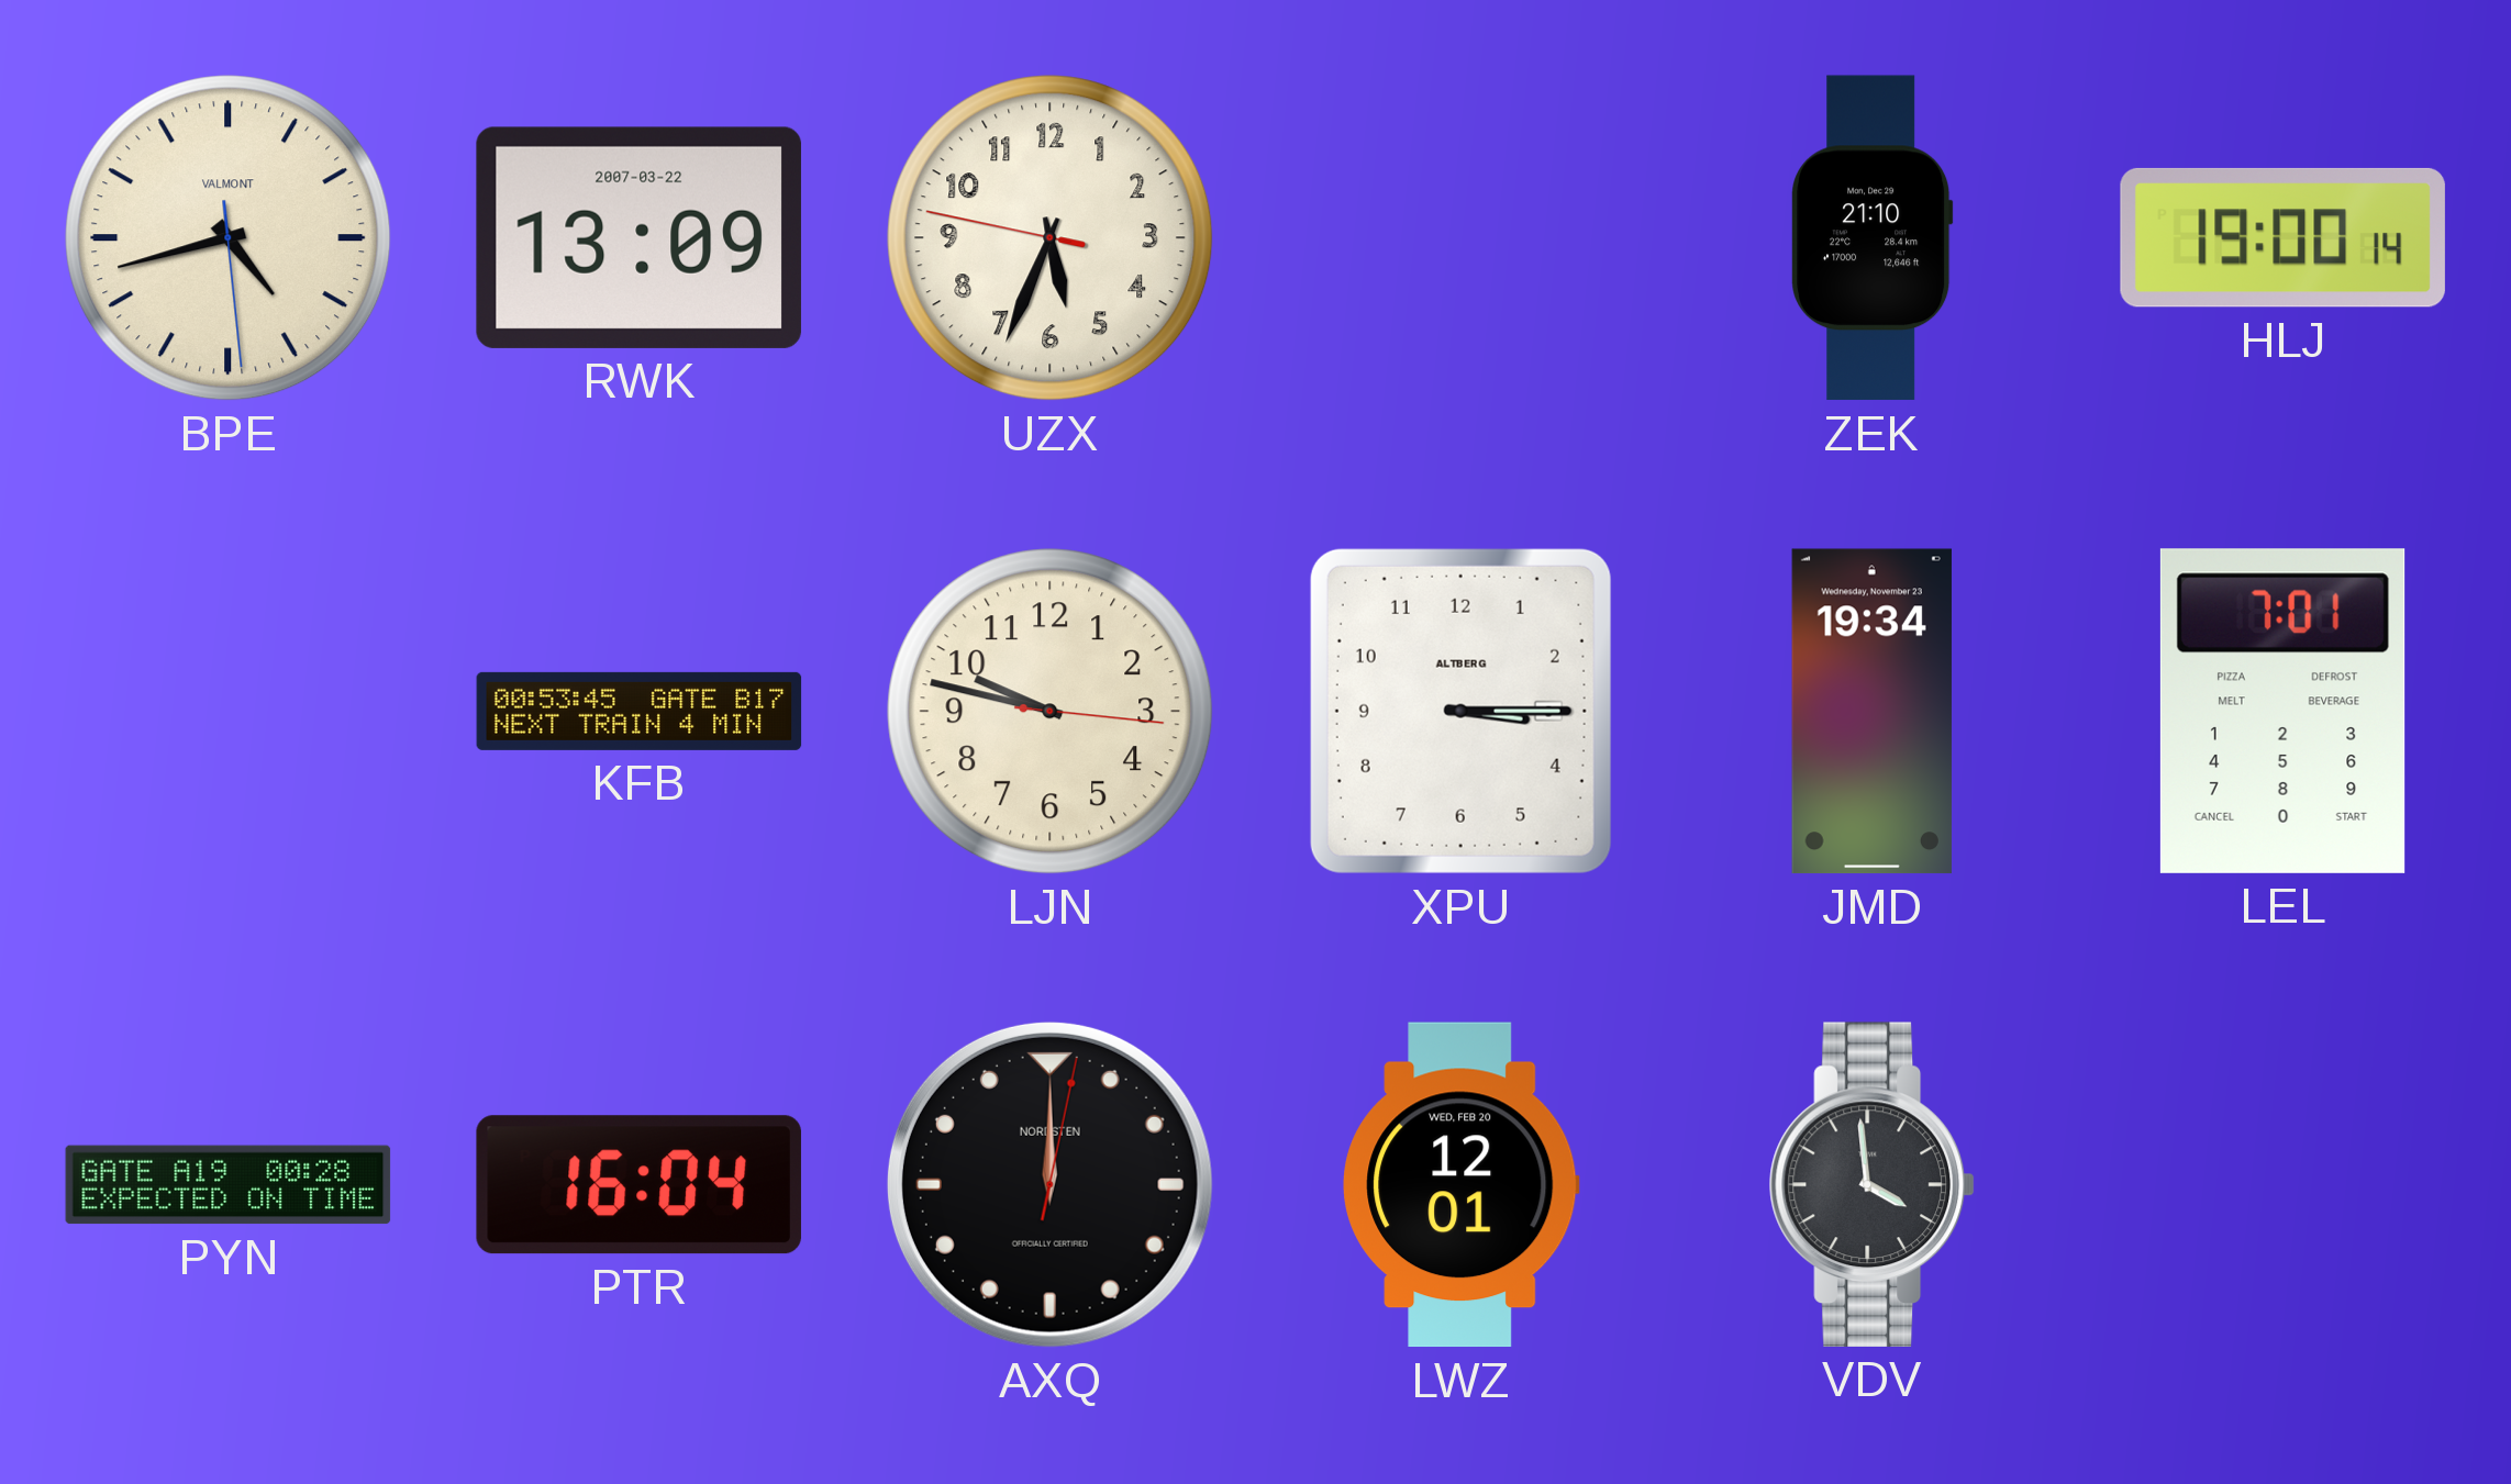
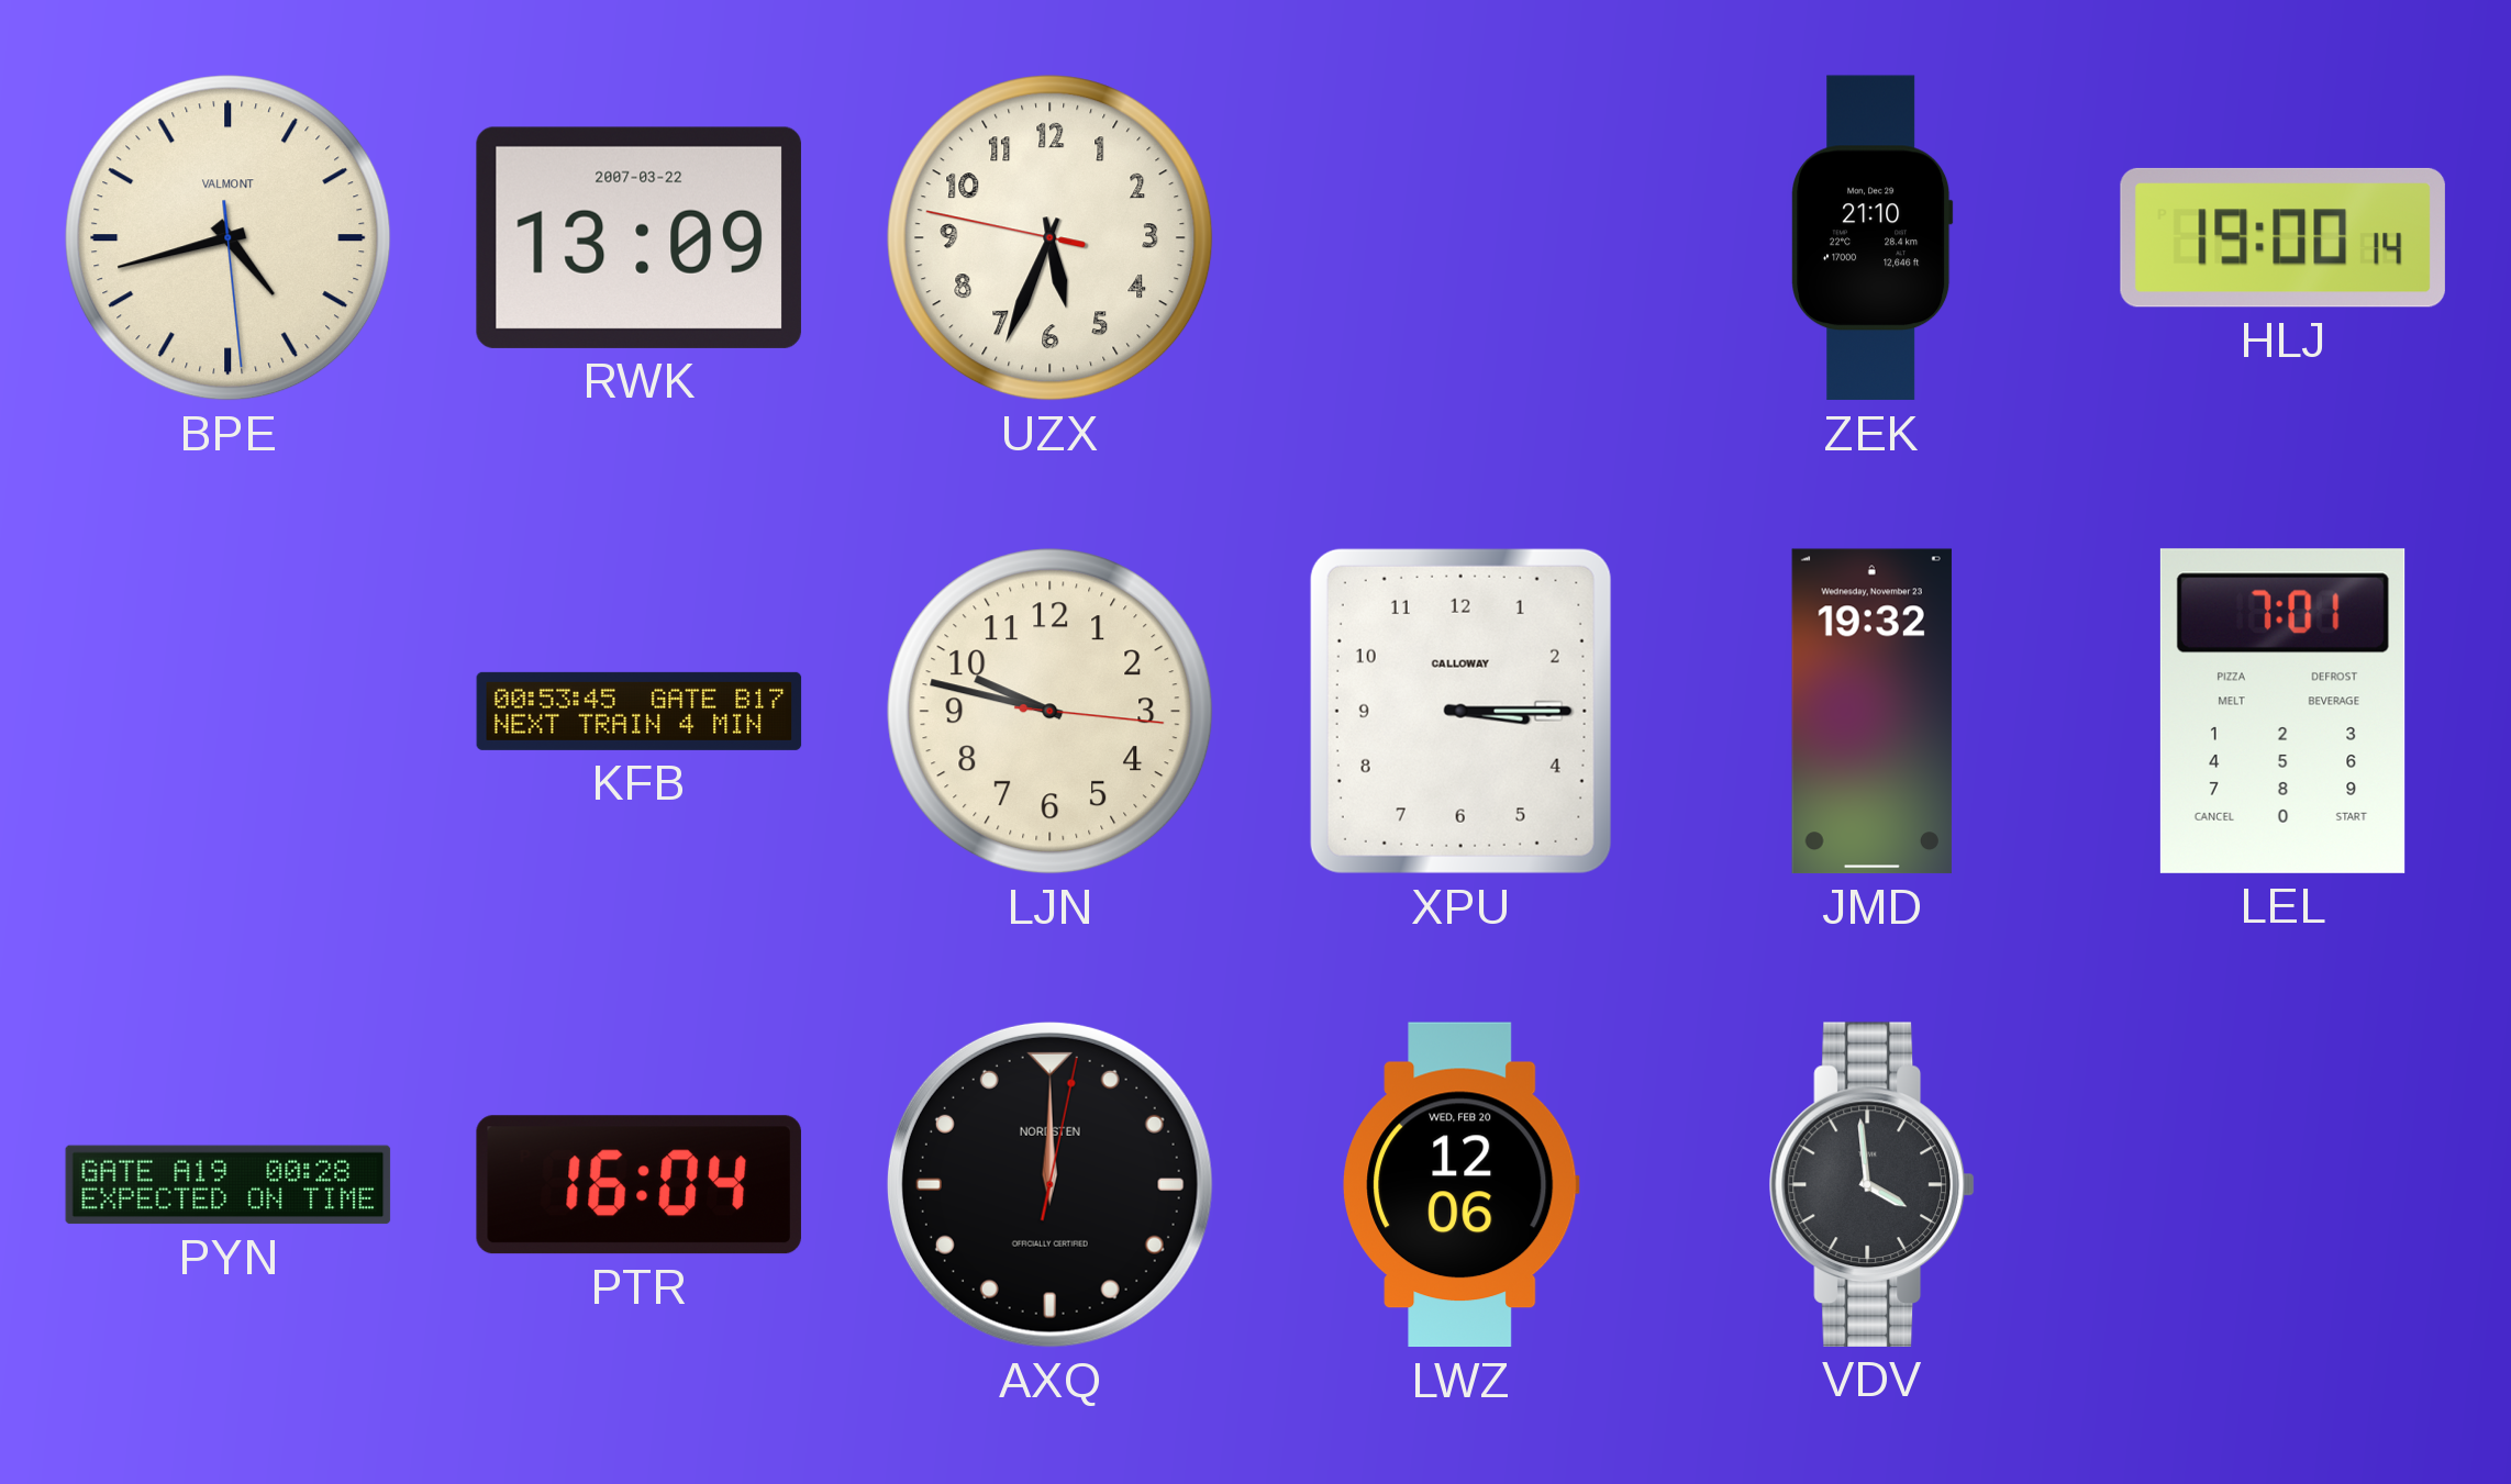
XPU brand: ALTBERG -> CALLOWAY (1460, 711)
JMD: 19:34 -> 19:32 (1871, 712)
LWZ: 12:01 -> 12:06 (1462, 1185)
